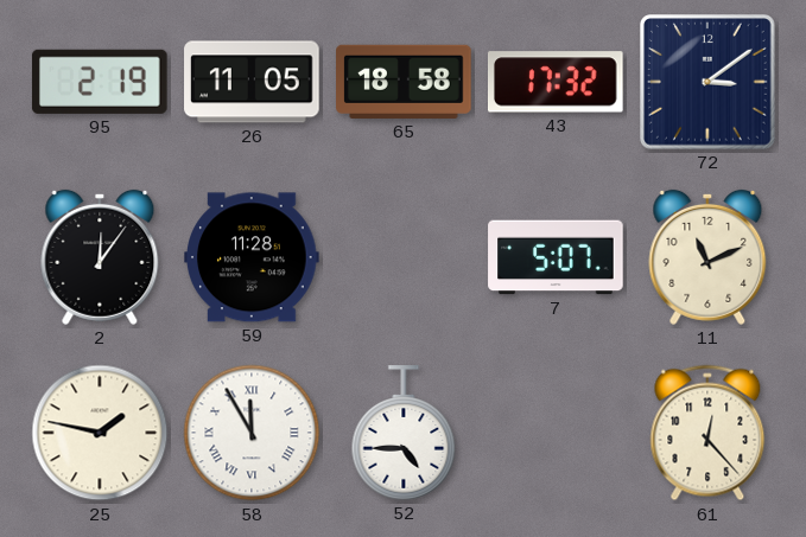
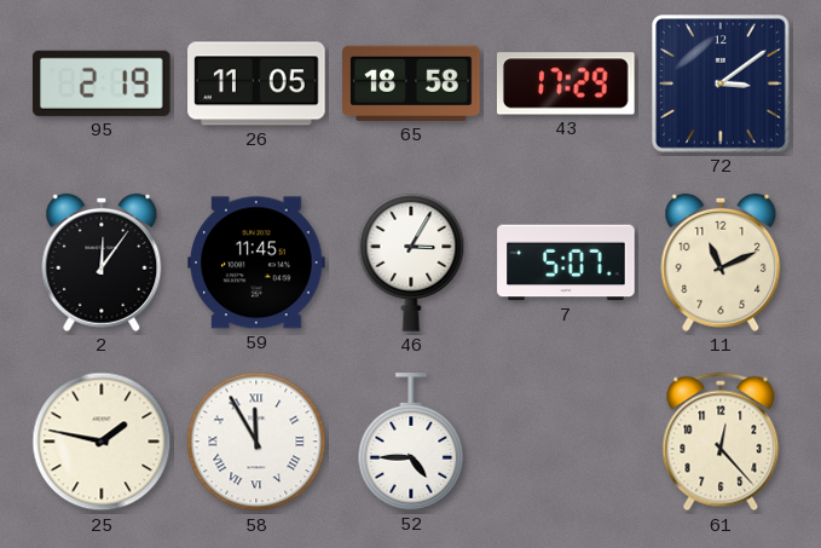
43: 17:32 -> 17:29 (567, 83)
59: 11:28 -> 11:45 (256, 263)
46: none -> 3:05 (411, 263)
